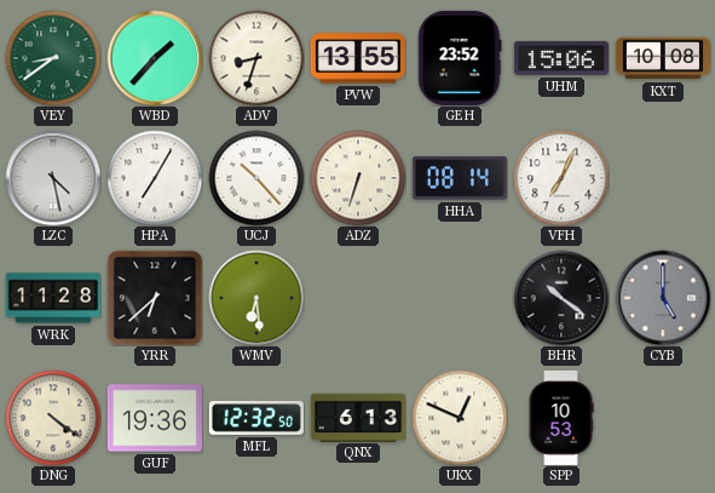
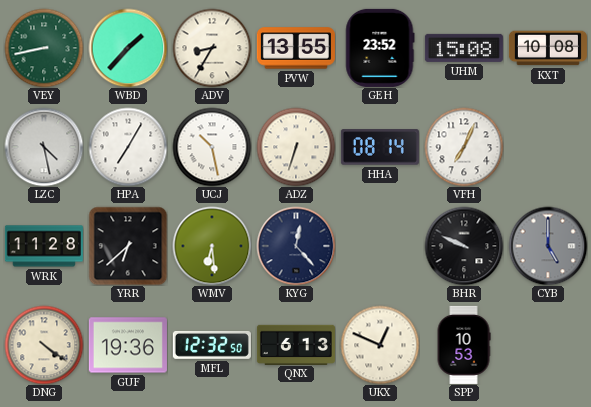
VEY: 8:39 -> 8:43 (44, 48)
ADV: 8:33 -> 8:35 (212, 48)
UHM: 15:06 -> 15:08 (464, 48)
UCJ: 10:23 -> 10:28 (212, 147)
KYG: none -> 12:23 (296, 246)
BHR: 10:21 -> 9:49 (464, 246)
